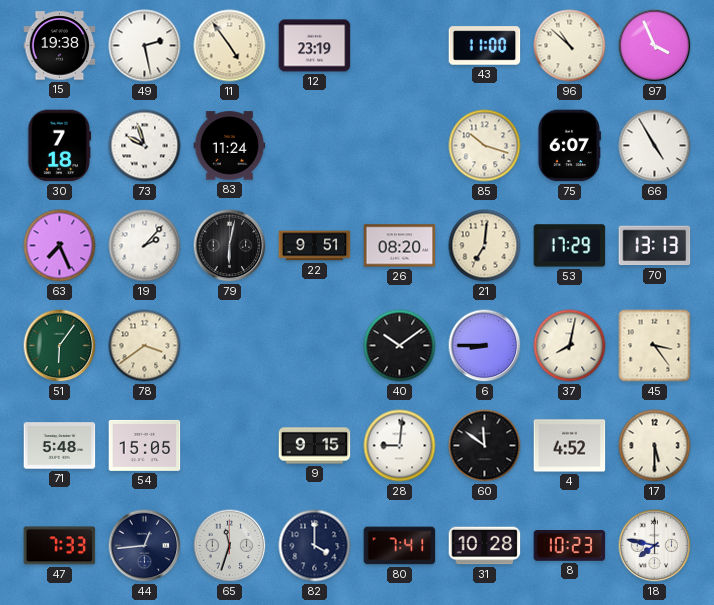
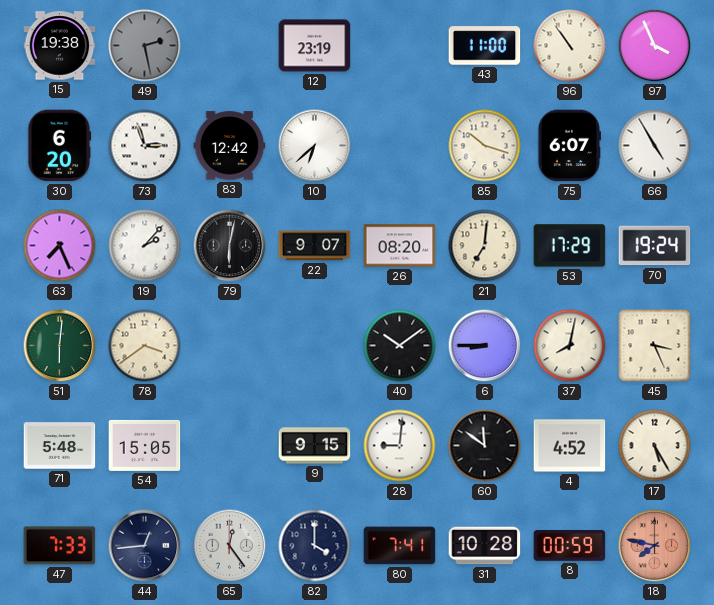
49 dial: white -> grey (145, 46)
11: 4:54 -> none (230, 46)
96: 10:52 -> 10:54 (570, 46)
30: 7:18 -> 6:20 (60, 146)
73: 9:57 -> 2:57 (145, 146)
83: 11:24 -> 12:42 (230, 146)
10: none -> 6:38 (315, 146)
22: 9:51 -> 9:07 (315, 246)
70: 13:13 -> 19:24 (655, 246)
51: 6:06 -> 6:01 (60, 346)
45: 3:24 -> 3:26 (655, 346)
17: 5:30 -> 5:25 (655, 446)
65: 11:33 -> 12:24 (230, 546)
8: 10:23 -> 00:59 (570, 546)
18 dial: white -> salmon (655, 546)
